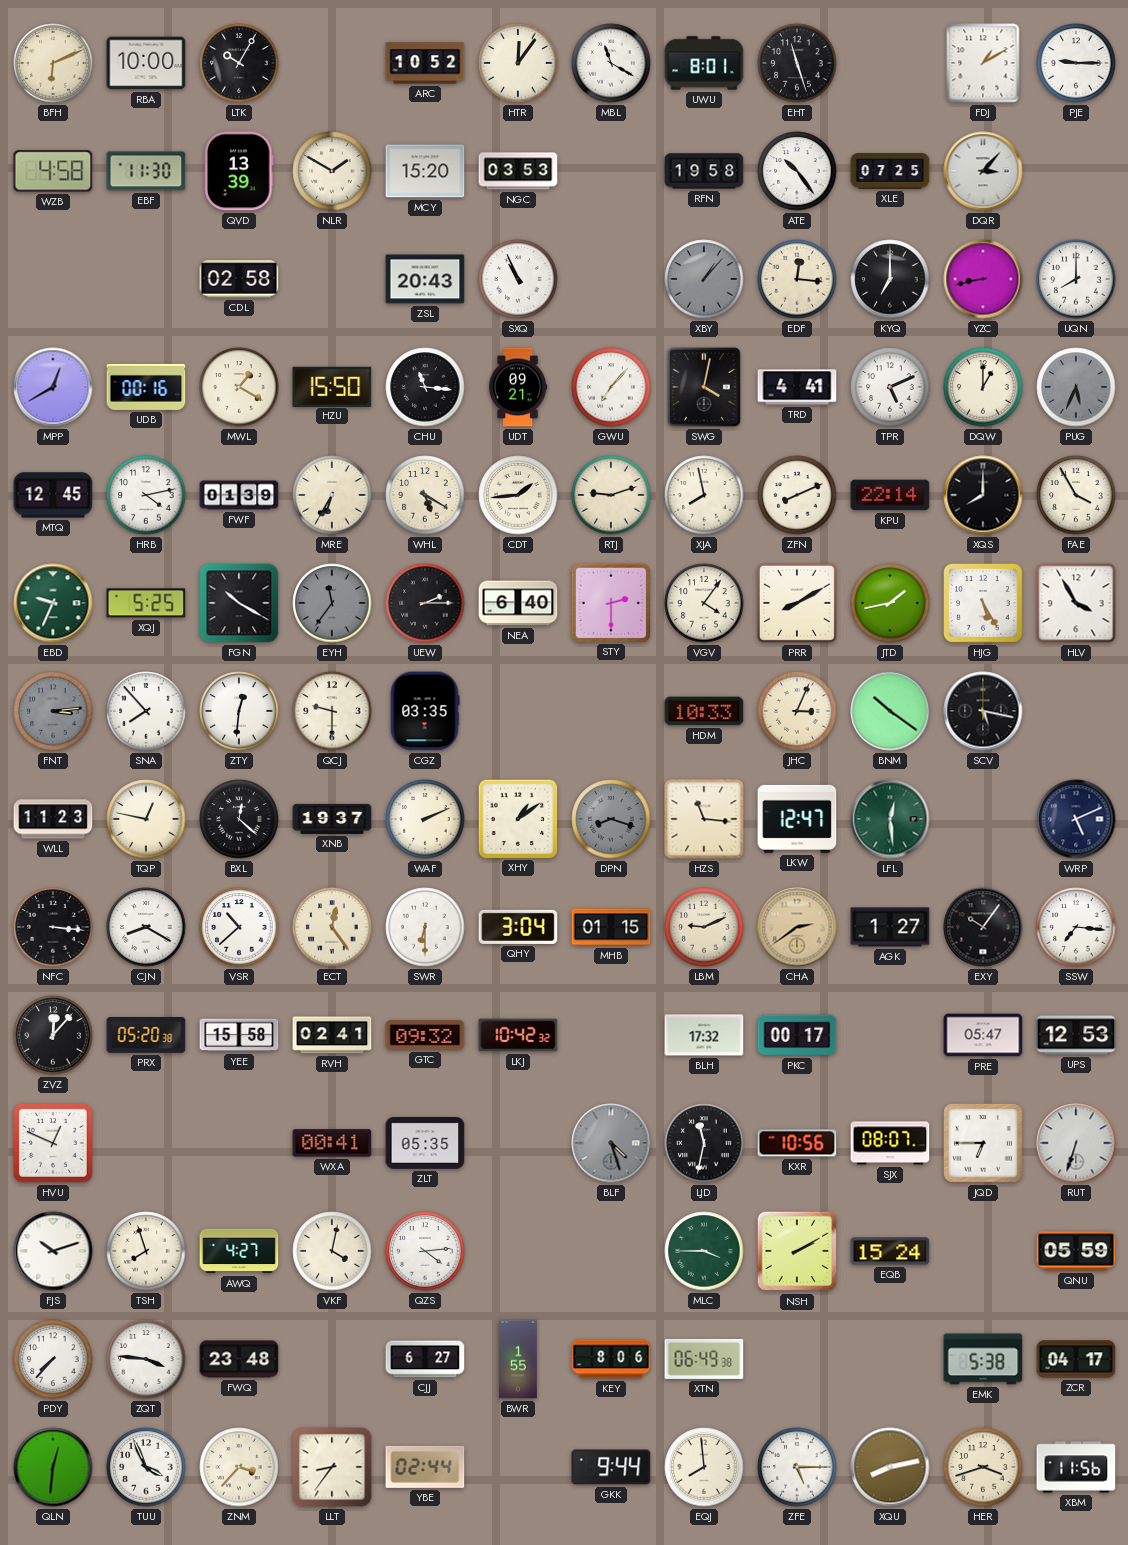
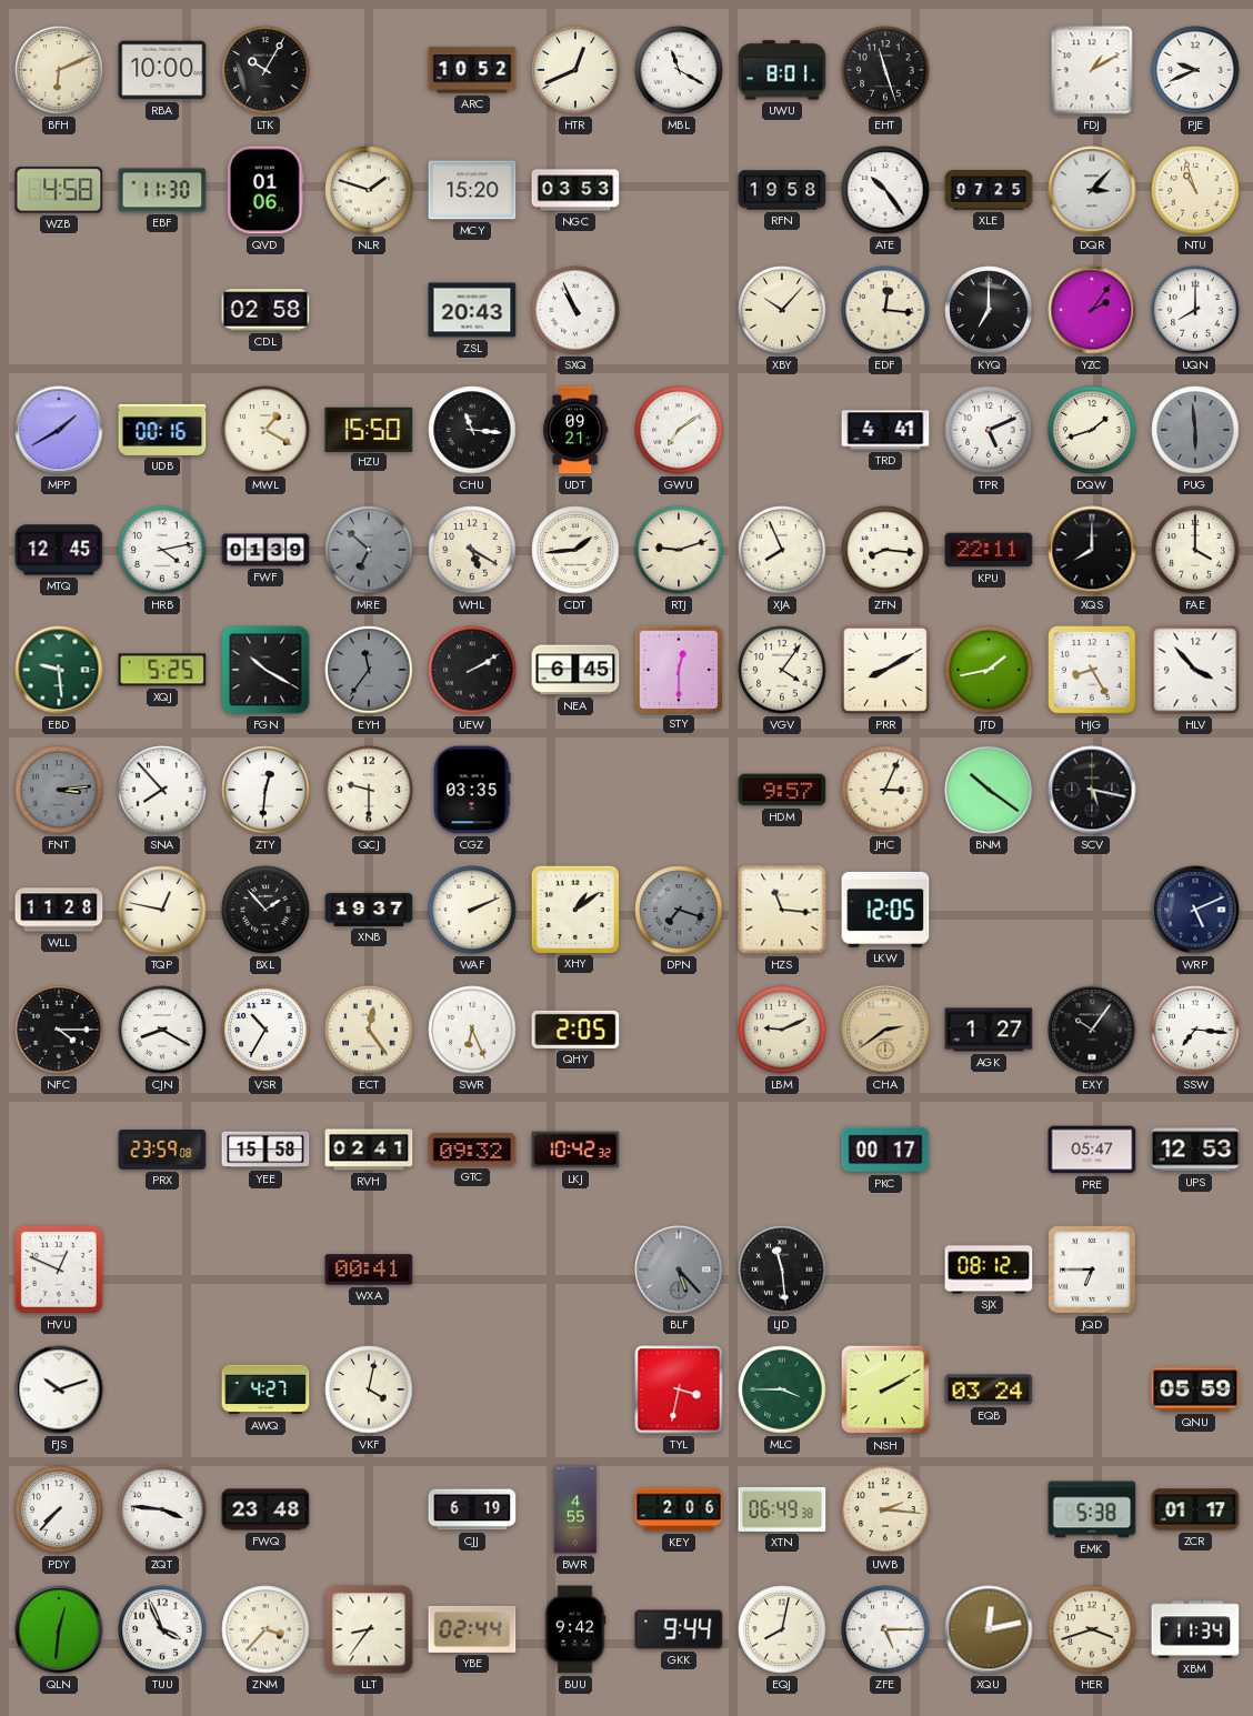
HTR: 12:06 -> 12:41 (575, 70)
PJE: 9:15 -> 9:41 (1195, 70)
QVD: 13:39 -> 01:06 (265, 190)
NLR: 1:50 -> 1:48 (369, 190)
NTU: none -> 10:57 (1195, 190)
XBY: 1:07 -> 10:07 (782, 310)
XBY dial: grey -> cream (782, 310)
YZC: 8:43 -> 2:06 (1092, 310)
MPP: 12:40 -> 1:40 (59, 430)
GWU: 7:07 -> 7:09 (679, 430)
SWG: 4:02 -> none (704, 387)
DQW: 1:00 -> 1:42 (1092, 430)
PUG: 5:34 -> 5:59 (1195, 430)
MRE: 6:35 -> 6:52 (369, 550)
MRE dial: cream -> grey (369, 550)
XJA: 7:58 -> 7:56 (782, 550)
ZFN: 8:11 -> 8:16 (885, 550)
KPU: 22:14 -> 22:11 (989, 550)
FAE: 3:55 -> 4:00 (1195, 550)
EBD: 9:34 -> 9:29 (59, 670)
UEW: 2:15 -> 2:10 (472, 670)
NEA: 6:40 -> 6:45 (575, 670)
STY: 2:30 -> 12:30 (678, 669)
HJG: 5:25 -> 8:25 (1093, 671)
HLV: 3:55 -> 3:53 (1195, 670)
HDM: 10:33 -> 9:57 (782, 790)
WLL: 11:23 -> 11:28 (59, 910)
BXL: 12:22 -> 1:53 (265, 910)
DPN: 8:18 -> 7:18 (679, 910)
LKW: 12:47 -> 12:05 (885, 910)
LFL: 12:29 -> none (890, 819)
NFC: 3:16 -> 4:15 (59, 1030)
VSR: 10:38 -> 10:35 (265, 1030)
SWR: 6:30 -> 6:26 (472, 1030)
QHY: 3:04 -> 2:05 (575, 1030)
MHB: 01:15 -> none (611, 927)
ZVZ: 12:07 -> none (53, 1035)
PRX: 05:20 -> 23:59 (162, 1151)
BLH: 17:32 -> none (704, 1035)
ZLT: 05:35 -> none (425, 1144)
BLF: 4:27 -> 5:23 (679, 1270)
LJD: 11:32 -> 11:29 (782, 1270)
KXR: 10:56 -> none (797, 1143)
SJX: 08:07 -> 08:12 (989, 1270)
RUT: 6:33 -> none (1076, 1143)
TSH: 7:57 -> none (146, 1251)
QZS: 4:14 -> none (425, 1251)
TYL: none -> 3:32 (679, 1389)
EQB: 15:24 -> 03:24 (989, 1389)
CJJ: 6:27 -> 6:19 (472, 1509)
BWR: 1:55 -> 4:55 (575, 1509)
KEY: 8:06 -> 2:06 (679, 1509)
UWB: none -> 2:16 (885, 1509)
ZCR: 04:17 -> 01:17 (1195, 1509)
BUU: none -> 9:42 (575, 1629)
EQJ: 7:59 -> 8:02 (782, 1629)
XQU: 8:13 -> 12:13 (989, 1629)
XBM: 11:56 -> 11:34 (1195, 1629)
